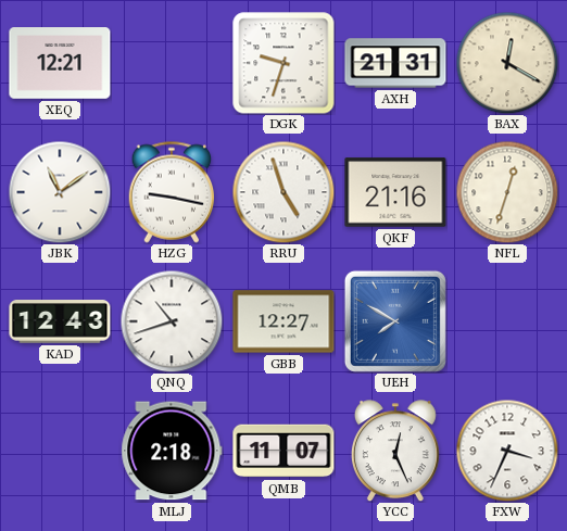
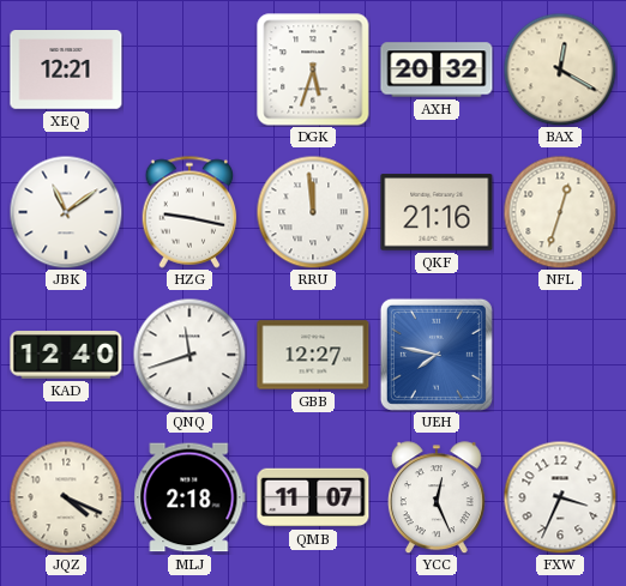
DGK: 9:33 -> 5:33 (313, 70)
AXH: 21:31 -> 20:32 (437, 70)
RRU: 4:57 -> 11:59 (313, 212)
KAD: 12:43 -> 12:40 (66, 355)
QNQ: 10:42 -> 11:42 (189, 355)
UEH: 7:50 -> 7:47 (437, 355)
JQZ: none -> 4:19 (66, 497)
